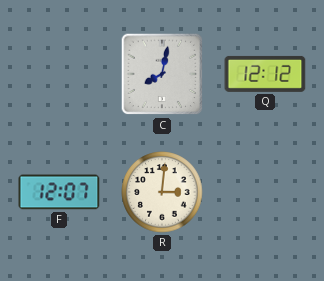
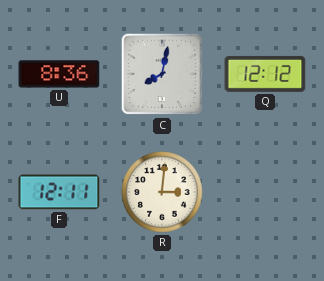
U: none -> 8:36 (59, 74)
F: 12:07 -> 12:11 (59, 192)
